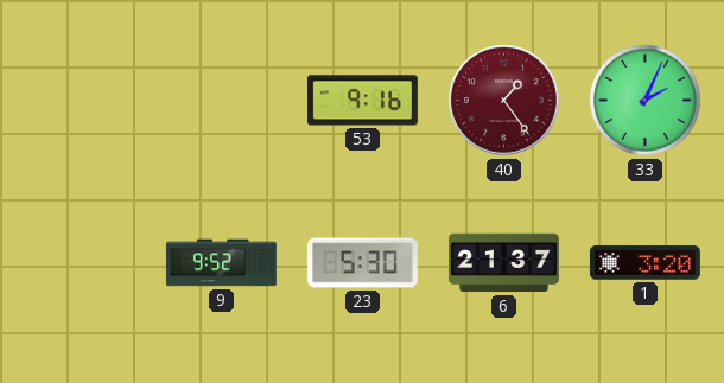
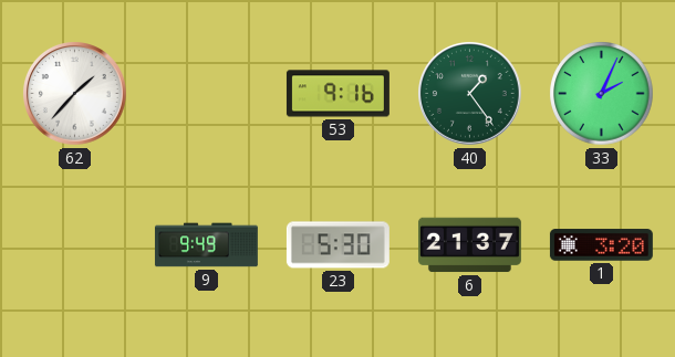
62: none -> 1:37 (75, 94)
40 dial: burgundy -> green (470, 94)
9: 9:52 -> 9:49 (206, 245)
